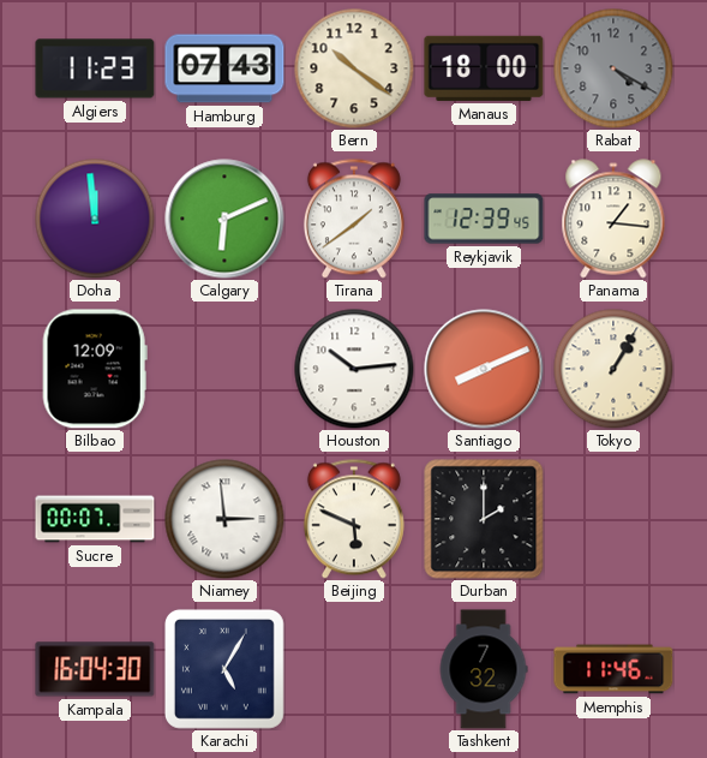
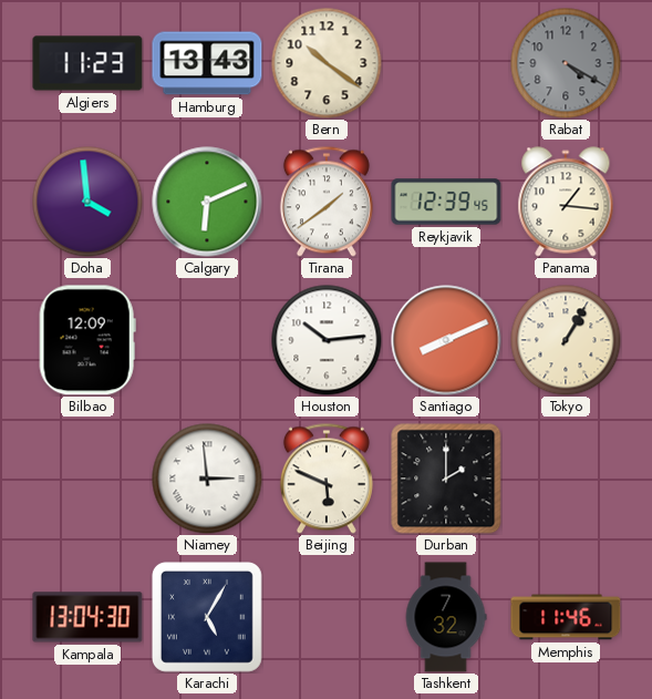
Hamburg: 07:43 -> 13:43 (207, 63)
Manaus: 18:00 -> none (484, 68)
Doha: 11:59 -> 3:59 (87, 202)
Sucre: 00:07 -> none (95, 519)
Kampala: 16:04 -> 13:04 (87, 617)
